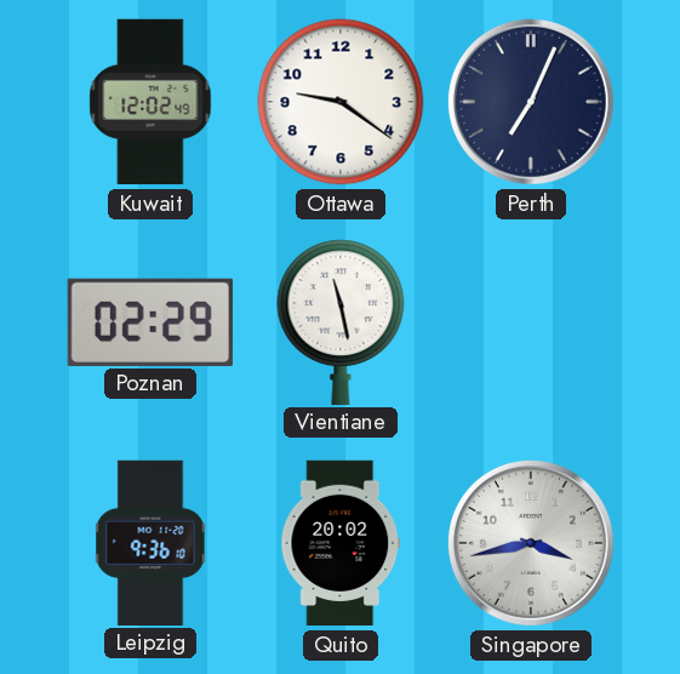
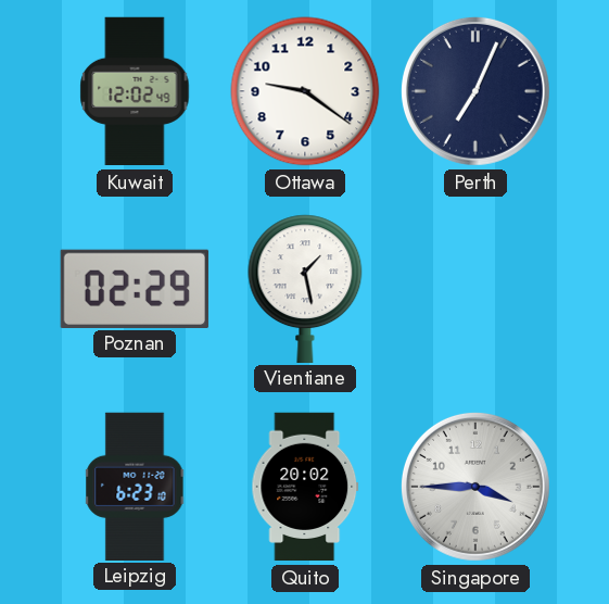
Vientiane: 11:28 -> 1:28 (305, 288)
Leipzig: 9:36 -> 6:23 (135, 486)
Singapore: 3:43 -> 3:45 (475, 487)
